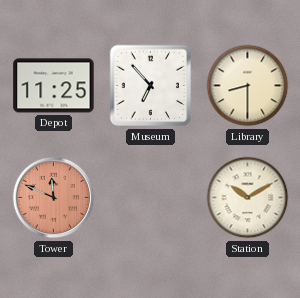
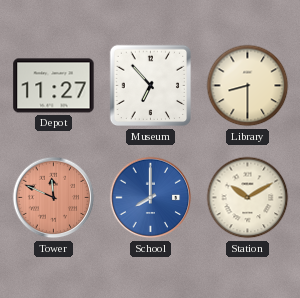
Depot: 11:25 -> 11:27 (54, 86)
School: none -> 8:00 (151, 198)
